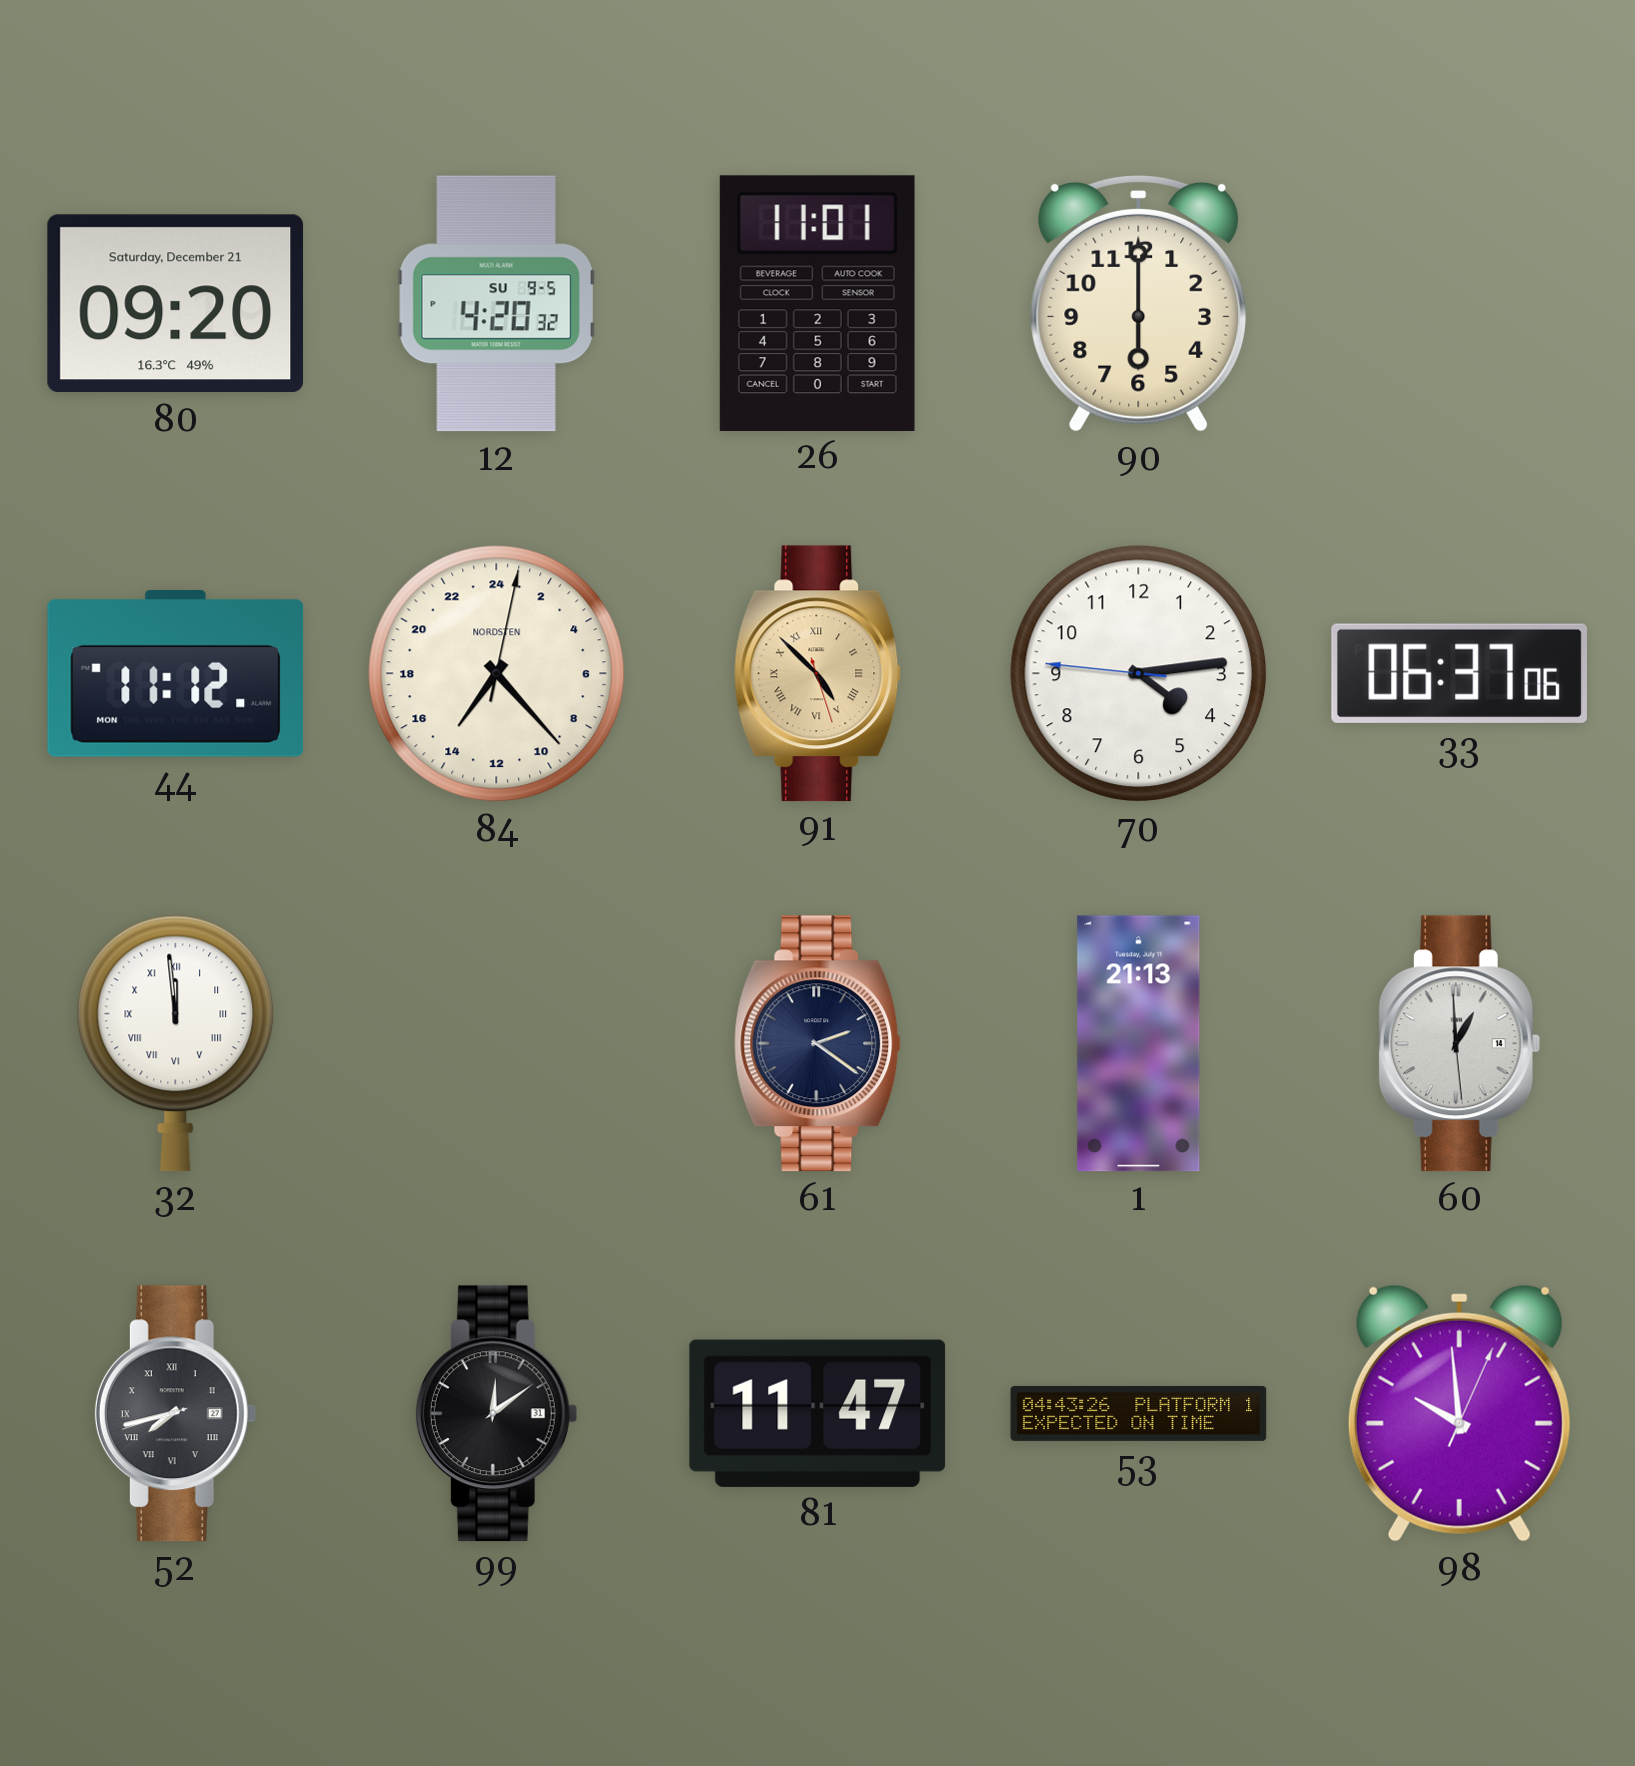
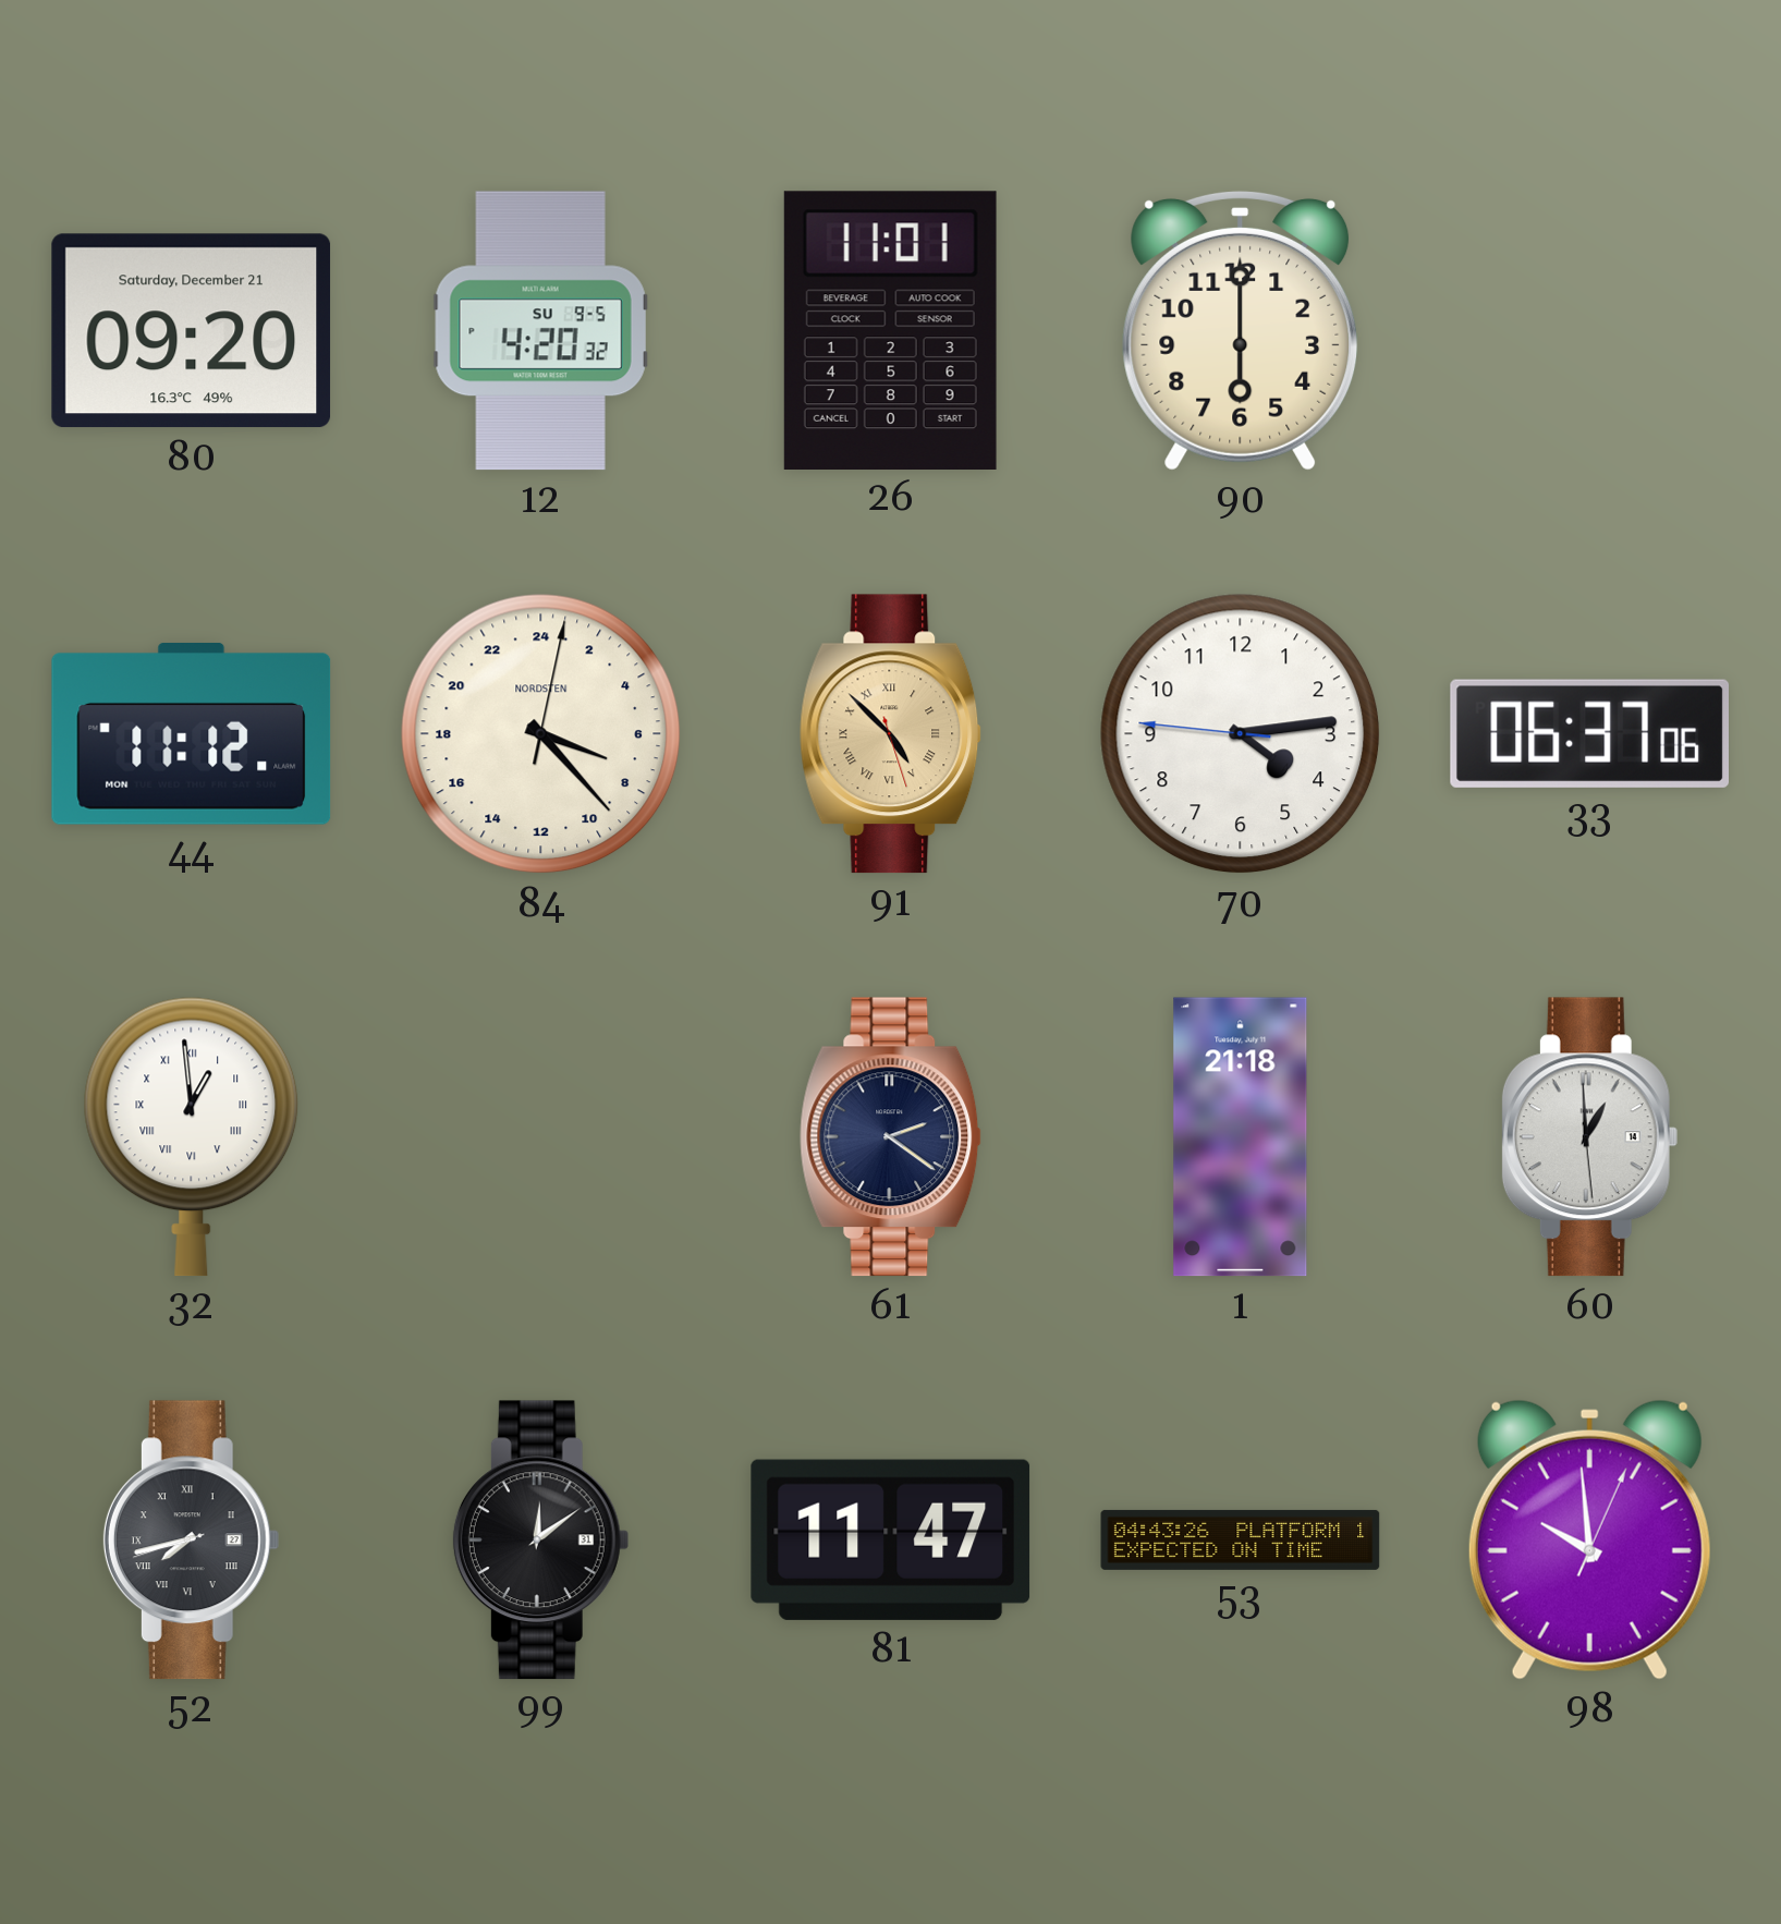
84: 14:23 -> 7:23 (541, 734)
32: 11:59 -> 12:59 (192, 1136)
1: 21:13 -> 21:18 (1241, 1137)
